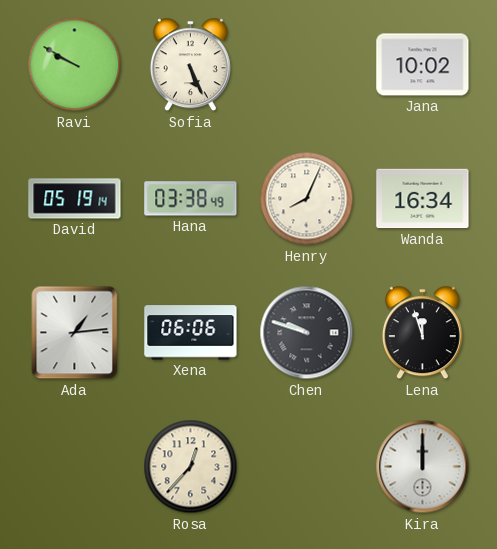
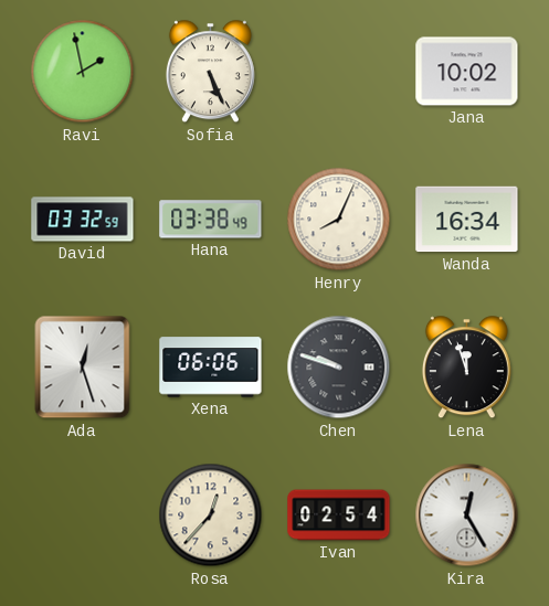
Ravi: 9:50 -> 1:58 (83, 72)
David: 05:19 -> 03:32 (83, 220)
Ada: 1:14 -> 12:27 (83, 368)
Ivan: none -> 02:54 (339, 515)
Kira: 12:00 -> 12:25 (467, 515)
